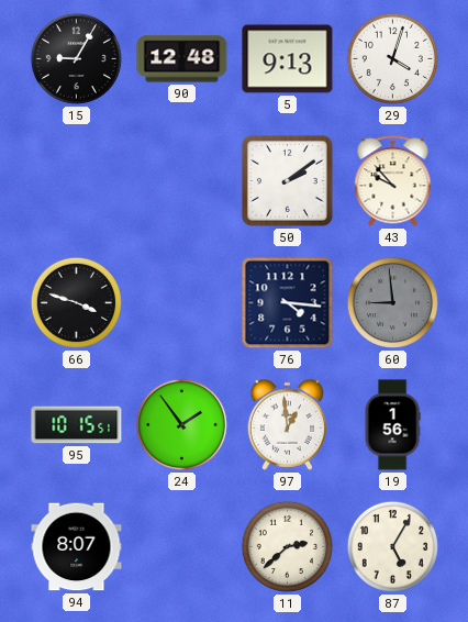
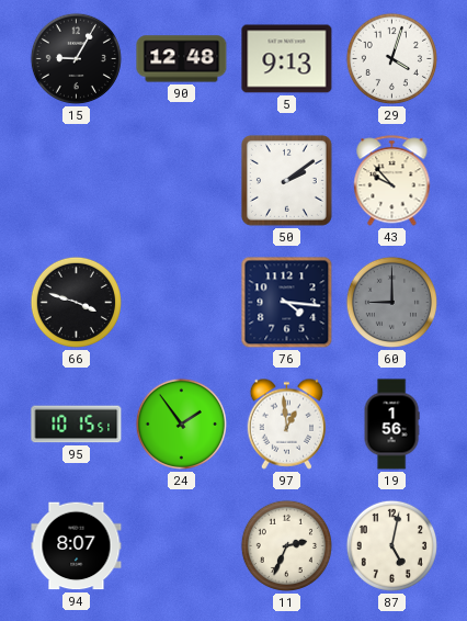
60: 8:59 -> 9:00 (391, 302)
11: 2:38 -> 2:34 (286, 545)
87: 5:05 -> 5:02 (391, 545)
